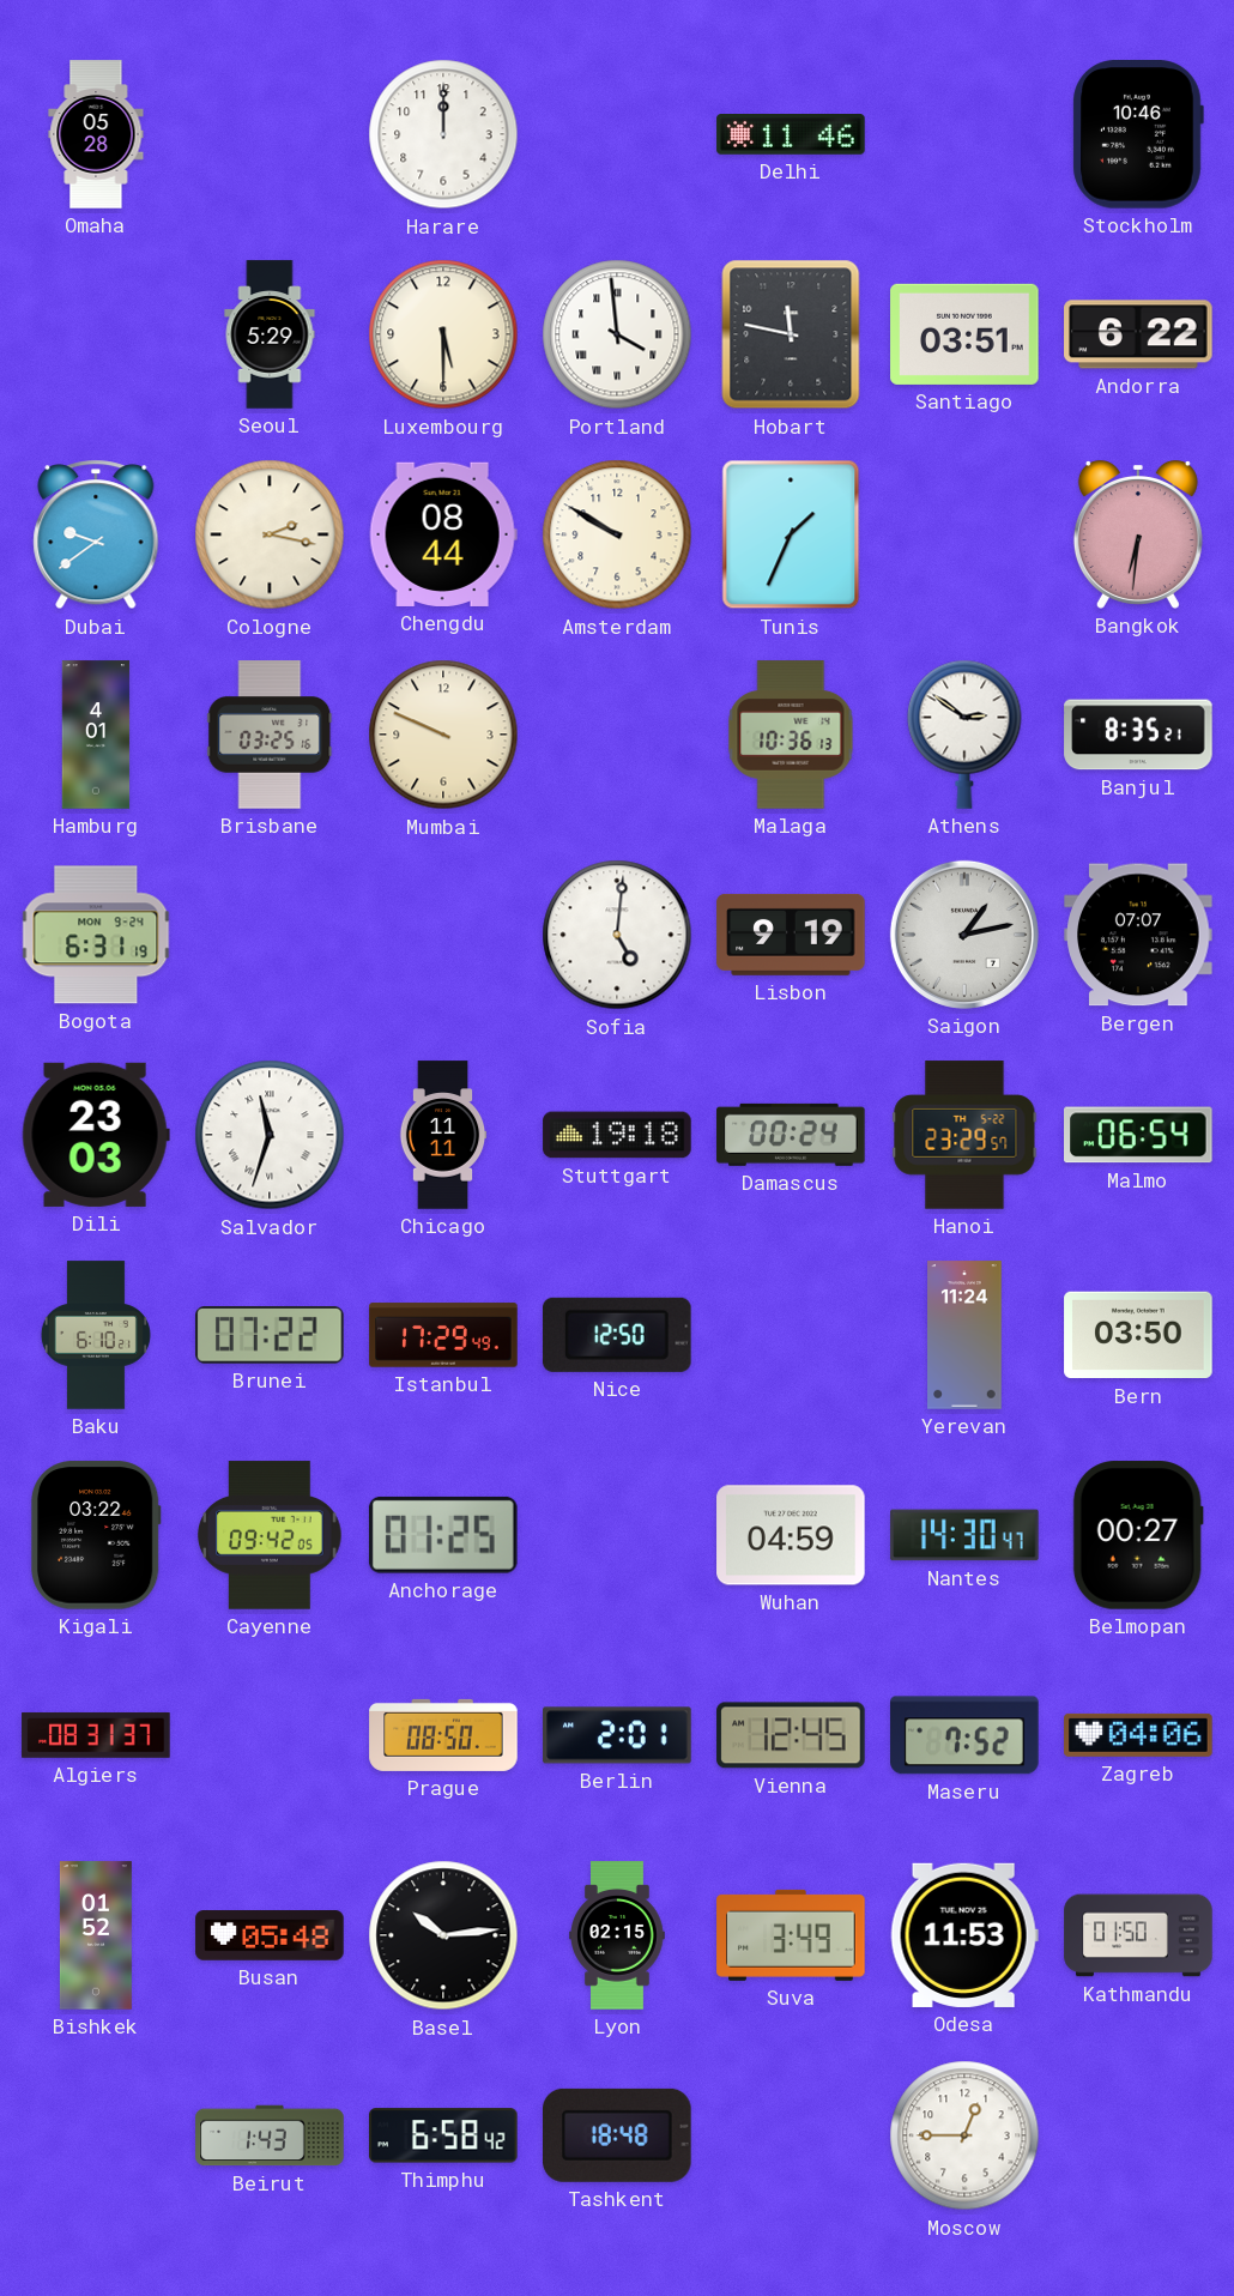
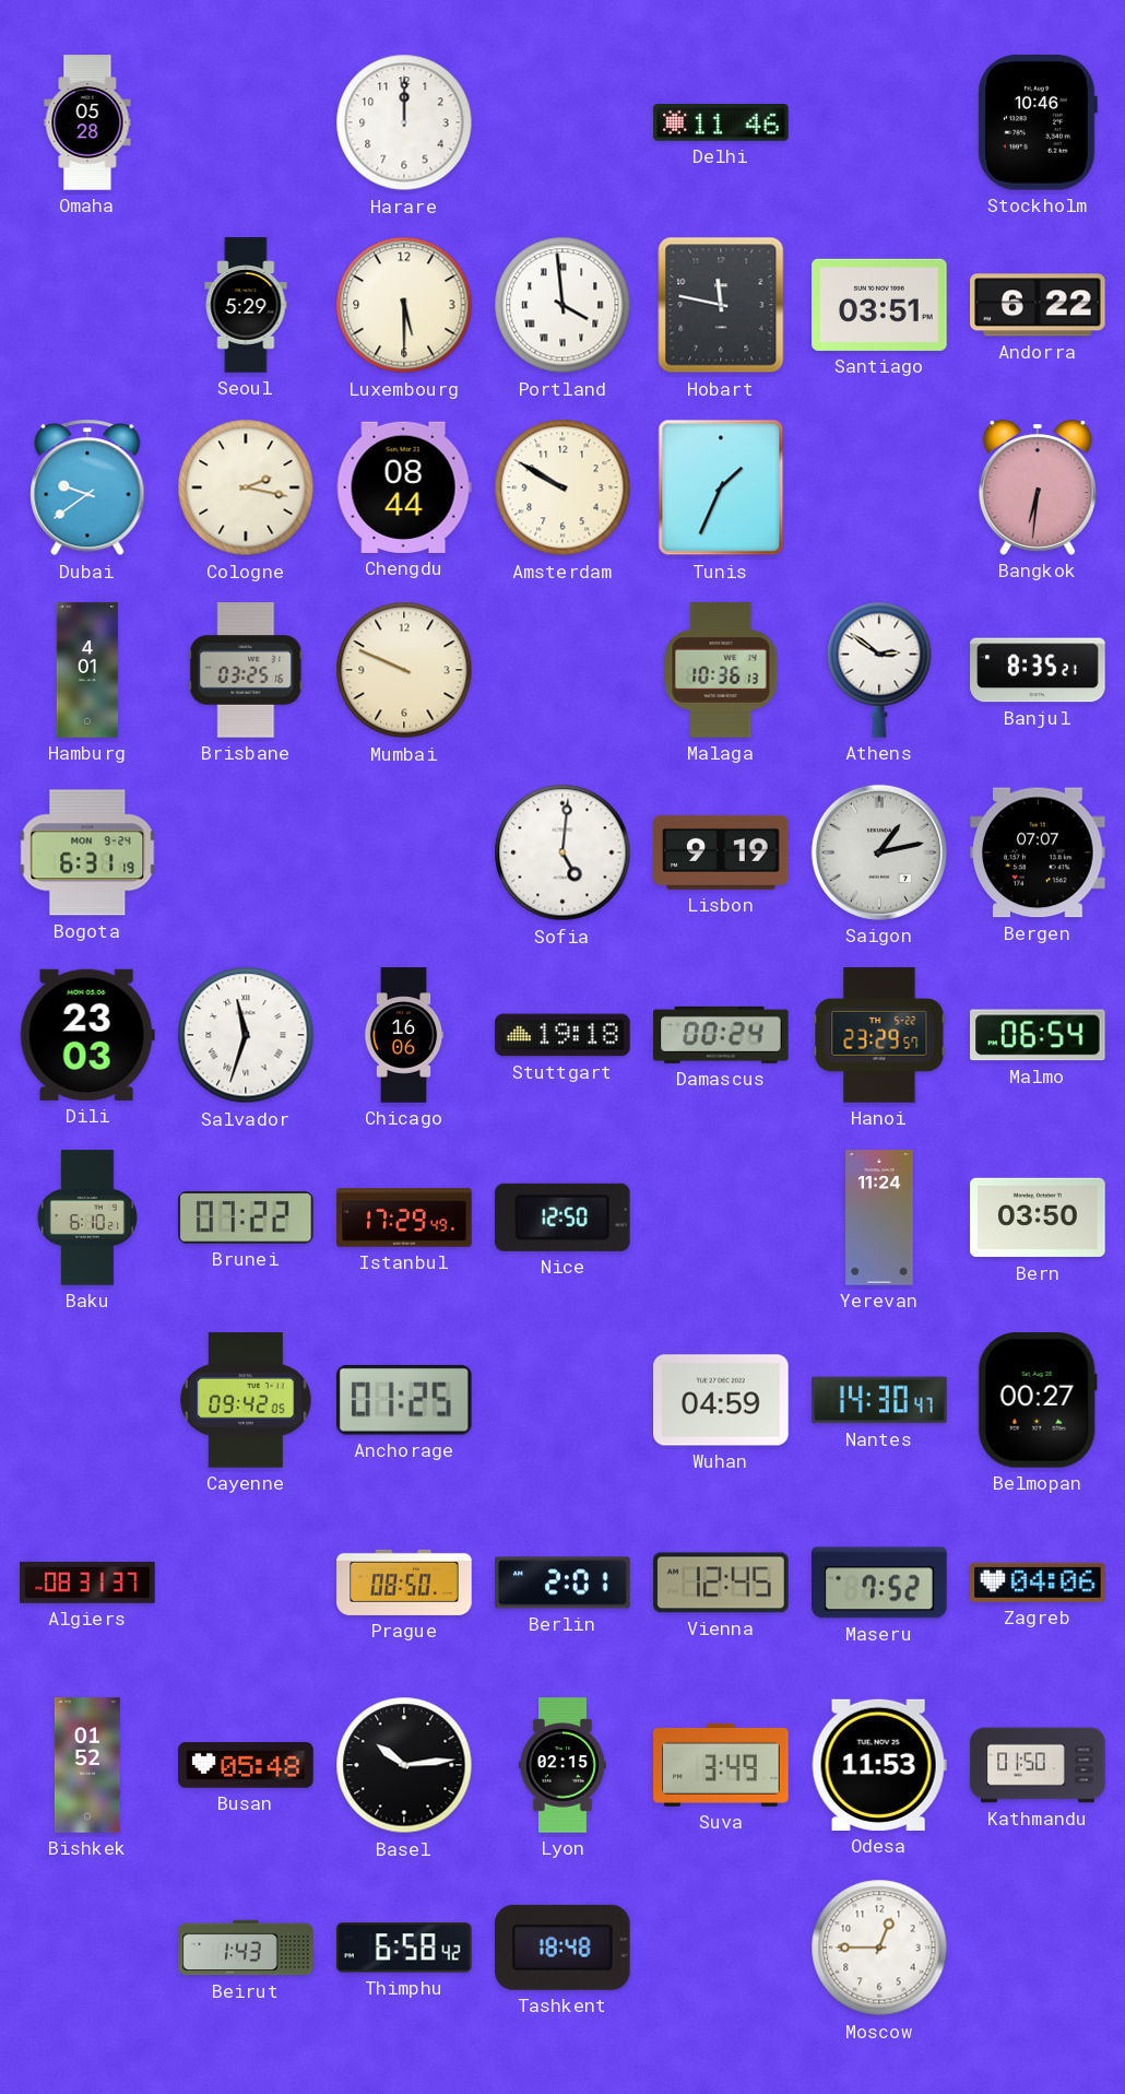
Chicago: 11:11 -> 16:06 (404, 1035)
Kigali: 03:22 -> none (96, 1535)
